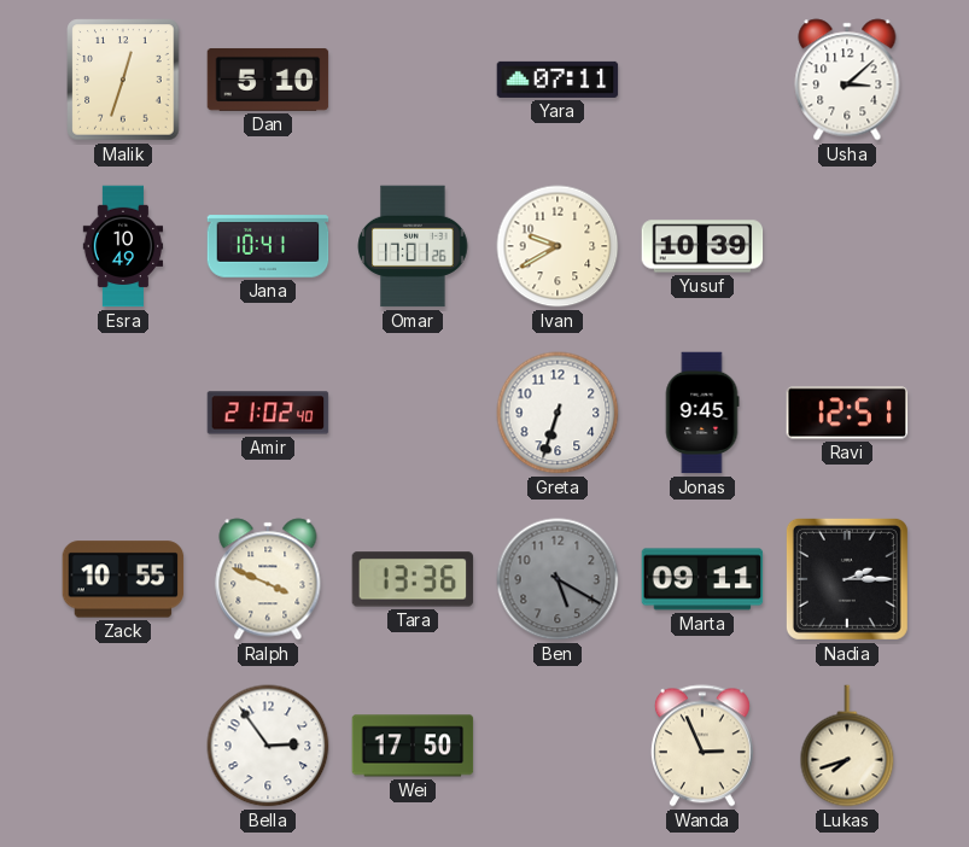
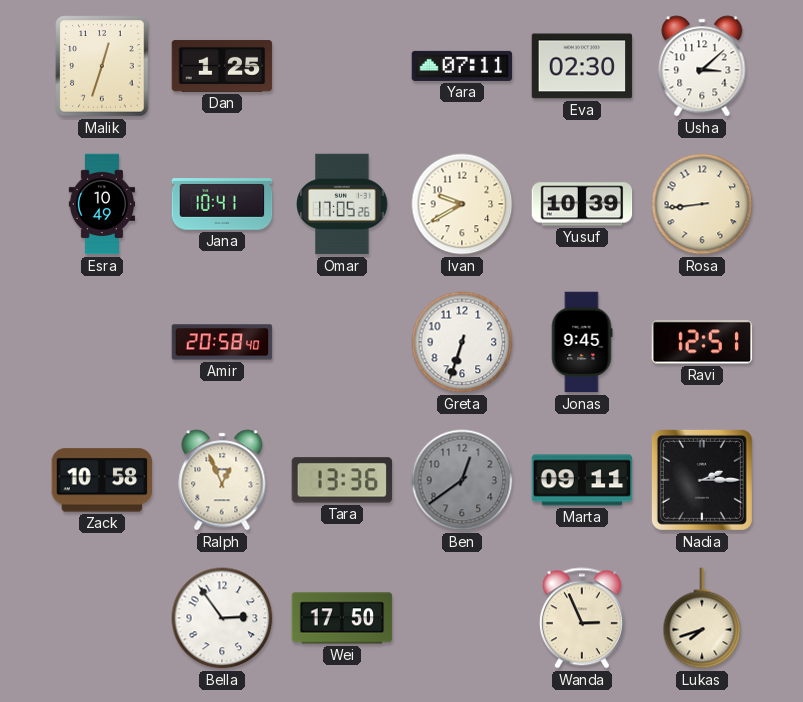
Dan: 5:10 -> 1:25 (222, 66)
Eva: none -> 02:30 (582, 66)
Omar: 17:01 -> 17:05 (342, 204)
Rosa: none -> 8:44 (702, 204)
Amir: 21:02 -> 20:58 (222, 342)
Zack: 10:55 -> 10:58 (102, 480)
Ralph: 3:49 -> 12:56 (222, 480)
Ben: 5:20 -> 12:39 (462, 480)
